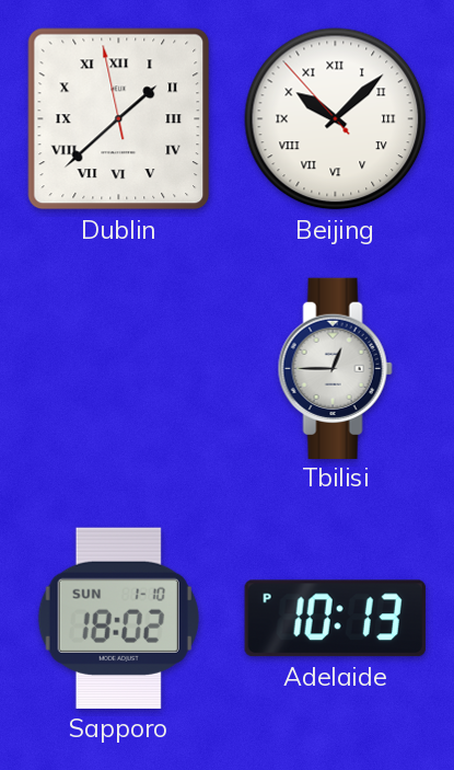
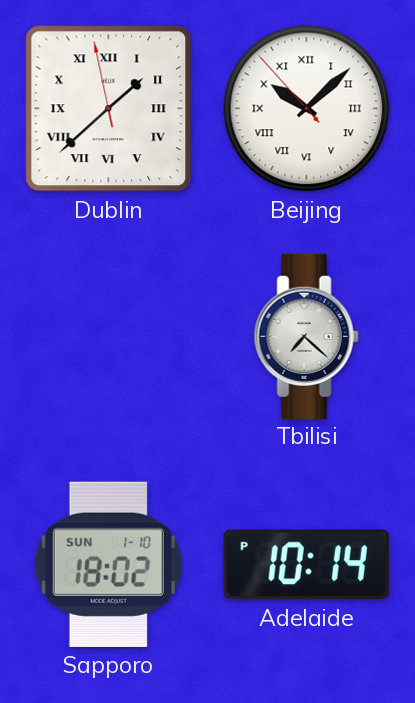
Tbilisi: 12:45 -> 7:22 (306, 336)
Adelaide: 10:13 -> 10:14 (306, 565)
